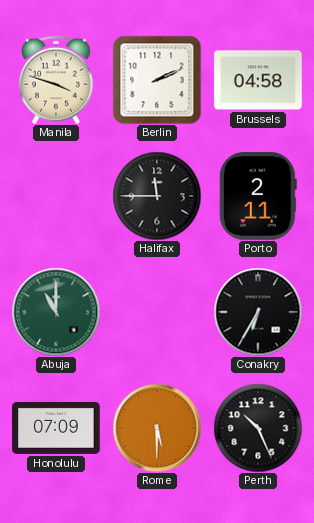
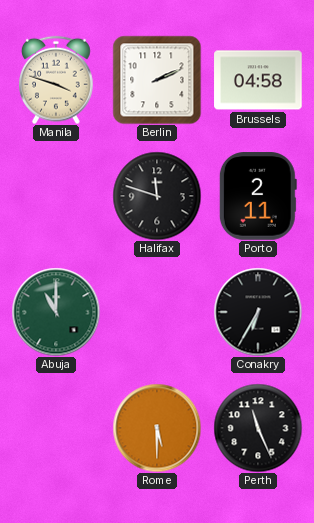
Halifax: 11:45 -> 11:48 (157, 196)
Honolulu: 07:09 -> none (56, 428)
Perth: 10:26 -> 11:26 (258, 428)
